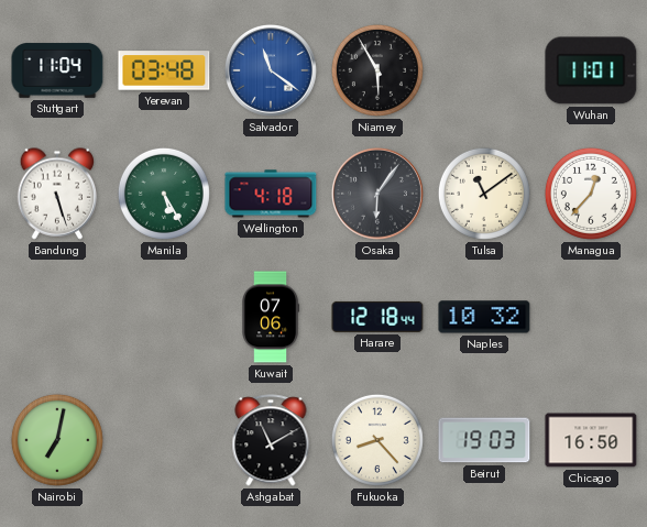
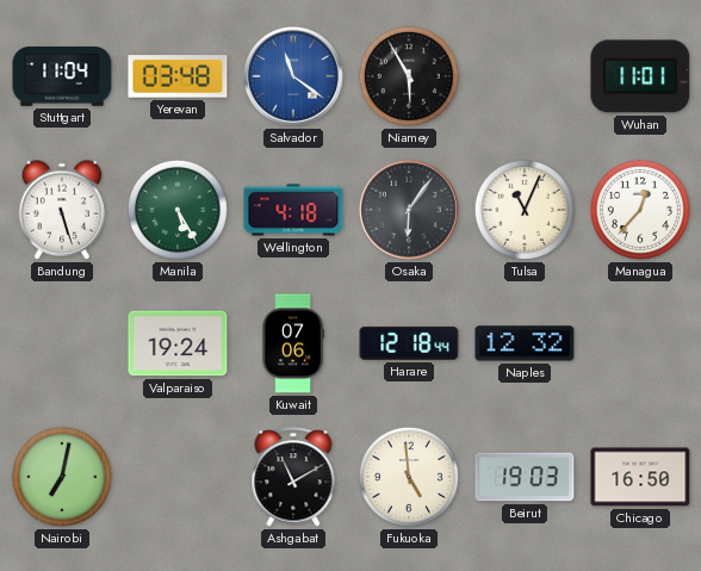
Tulsa: 11:09 -> 11:04 (525, 210)
Valparaiso: none -> 19:24 (178, 343)
Naples: 10:32 -> 12:32 (525, 343)
Fukuoka: 8:23 -> 4:59 (409, 477)
